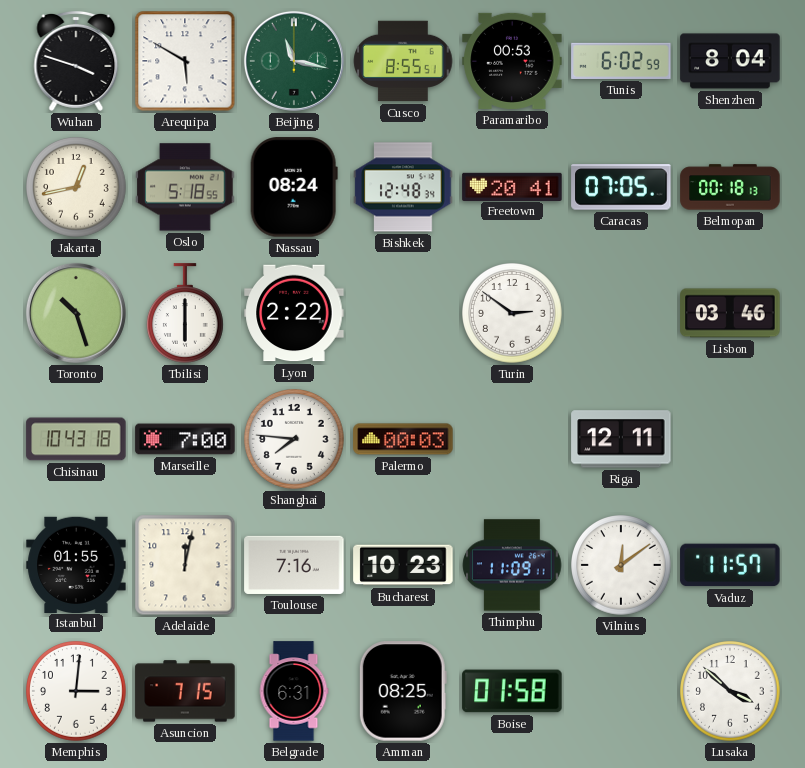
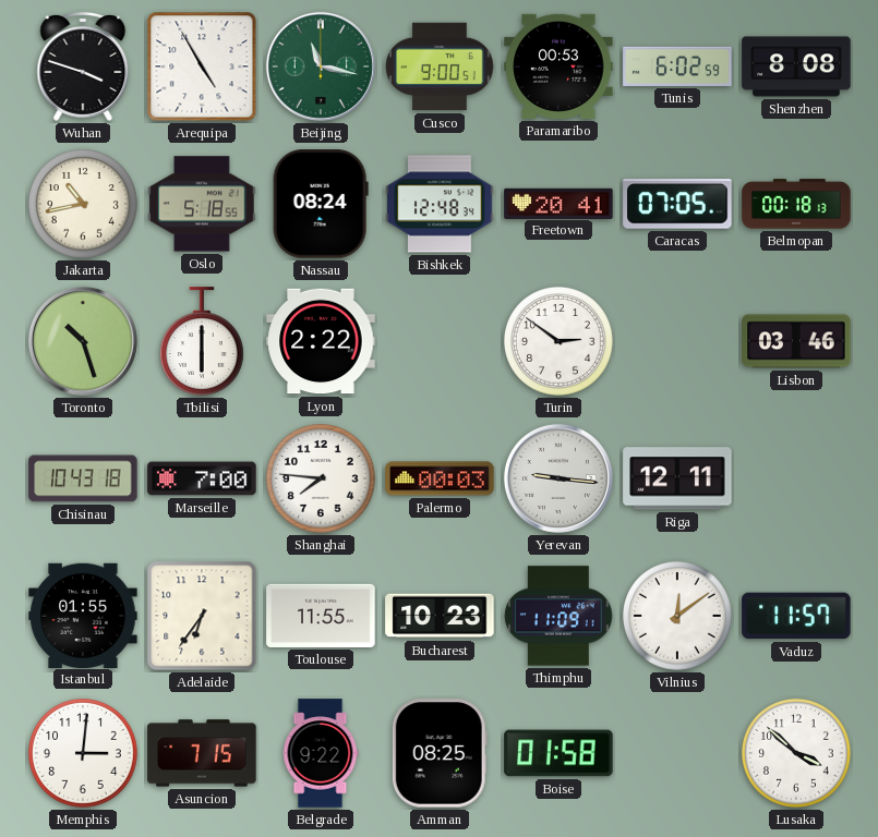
Arequipa: 5:50 -> 4:55 (202, 66)
Cusco: 8:55 -> 9:00 (440, 66)
Shenzhen: 8:04 -> 8:08 (796, 66)
Jakarta: 12:43 -> 10:43 (84, 205)
Yerevan: none -> 9:16 (558, 478)
Adelaide: 12:02 -> 6:36 (202, 616)
Toulouse: 7:16 -> 11:55 (321, 616)
Belgrade: 6:31 -> 9:22 (321, 753)
